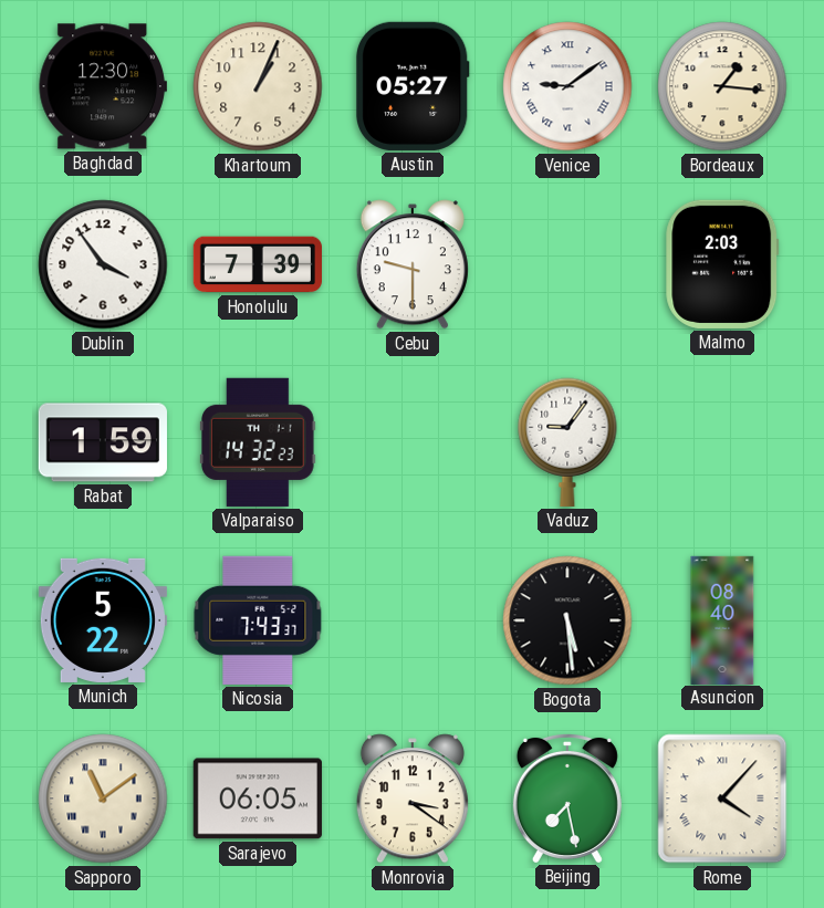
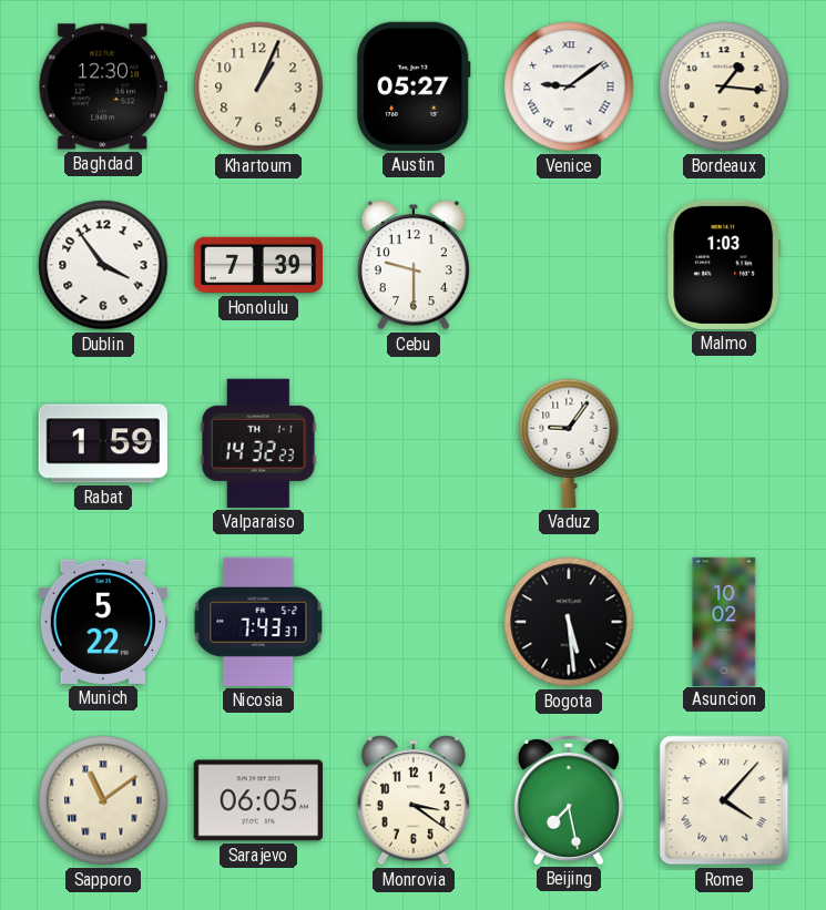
Malmo: 2:03 -> 1:03 (724, 265)
Asuncion: 08:40 -> 10:02 (724, 621)
